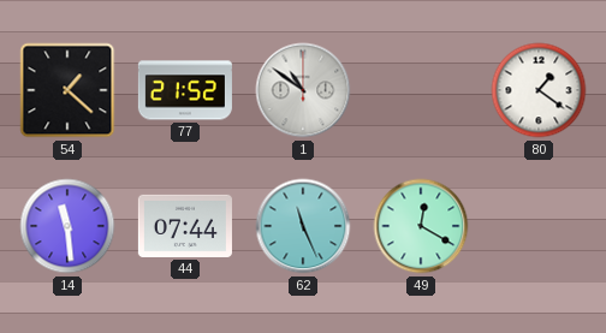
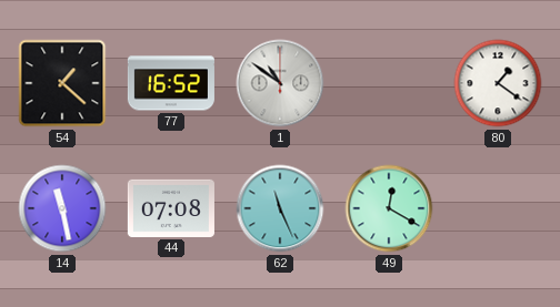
77: 21:52 -> 16:52 (171, 83)
14: 11:29 -> 11:28 (62, 208)
44: 07:44 -> 07:08 (171, 208)
